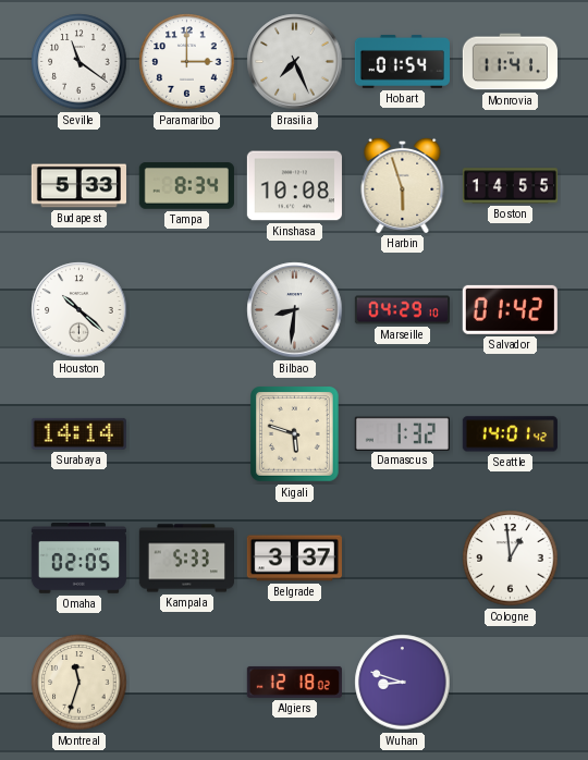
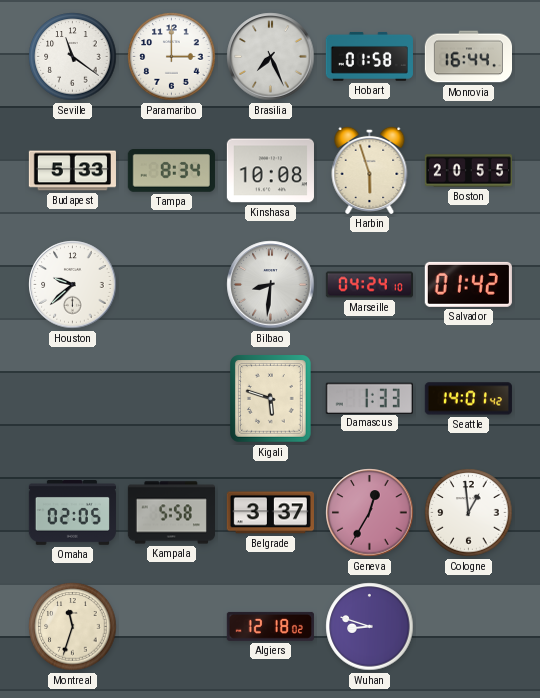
Hobart: 01:54 -> 01:58 (369, 56)
Monrovia: 11:41 -> 16:44 (468, 57)
Boston: 14:55 -> 20:55 (468, 171)
Houston: 10:22 -> 9:38 (73, 285)
Marseille: 04:29 -> 04:24 (369, 285)
Surabaya: 14:14 -> none (78, 433)
Damascus: 1:32 -> 1:33 (369, 398)
Kampala: 5:33 -> 5:58 (171, 513)
Geneva: none -> 12:35 (370, 513)
